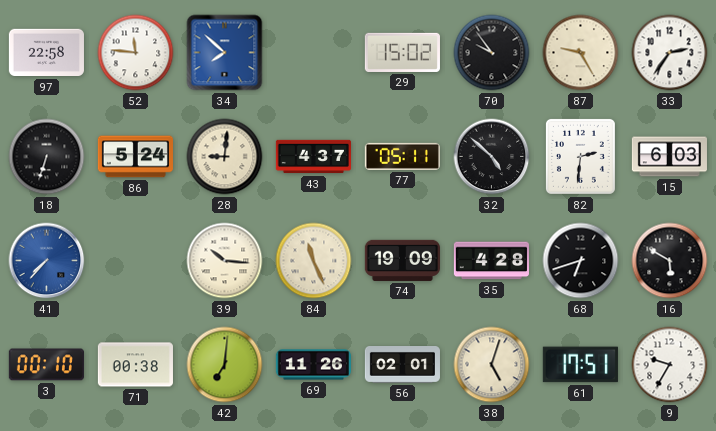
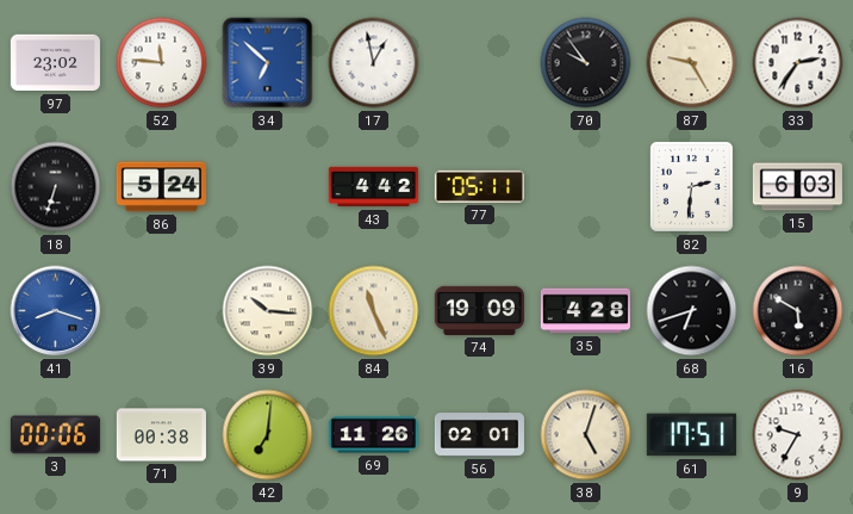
97: 22:58 -> 23:02 (55, 63)
34: 7:52 -> 6:52 (268, 63)
17: none -> 12:58 (374, 63)
29: 15:02 -> none (402, 52)
28: 9:01 -> none (225, 157)
43: 4:37 -> 4:42 (373, 187)
32: 4:52 -> none (492, 157)
41: 7:37 -> 8:18 (56, 311)
3: 00:10 -> 00:06 (55, 435)
